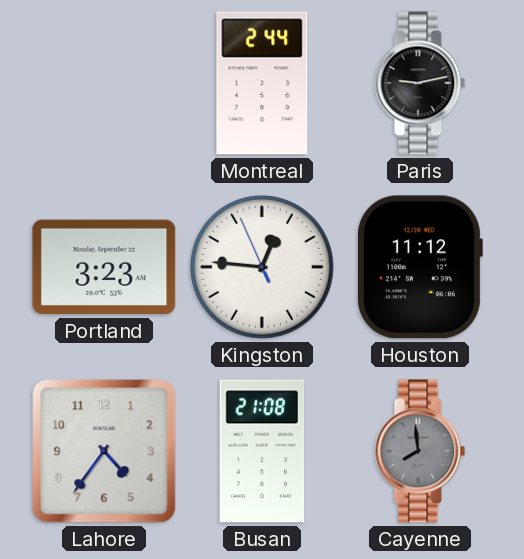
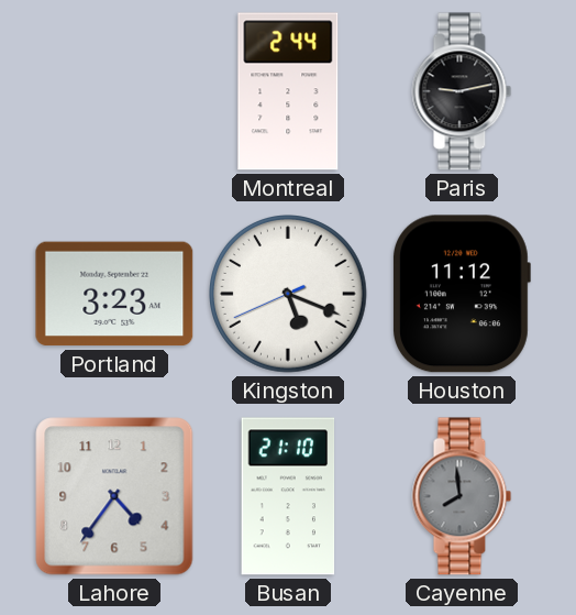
Kingston: 12:45 -> 5:18 (289, 295)
Busan: 21:08 -> 21:10 (288, 496)
